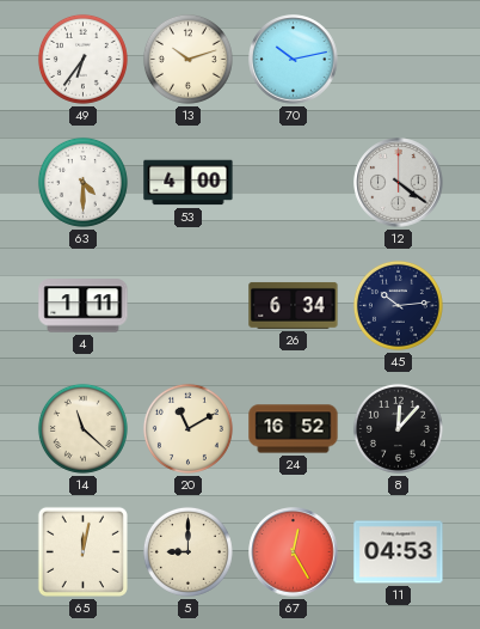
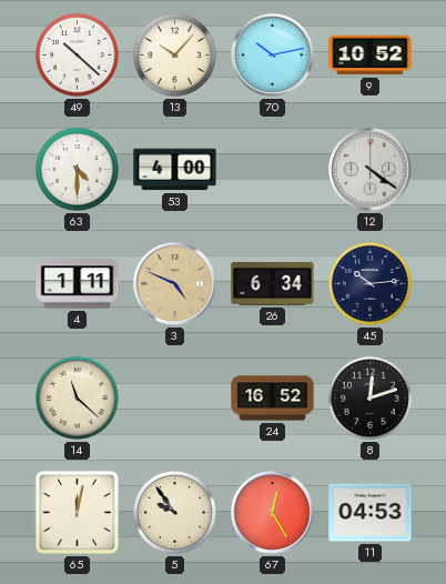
49: 6:36 -> 10:22 (77, 54)
13: 10:12 -> 10:07 (174, 54)
9: none -> 10:52 (371, 56)
3: none -> 4:49 (175, 284)
20: 11:10 -> none (187, 428)
8: 12:07 -> 12:12 (369, 397)
5: 9:00 -> 9:54 (174, 512)
